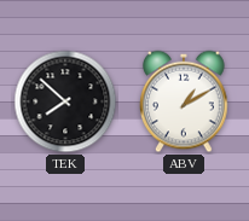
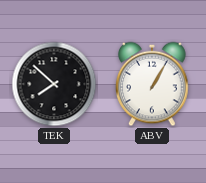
ABV: 1:10 -> 1:05 (152, 84)
